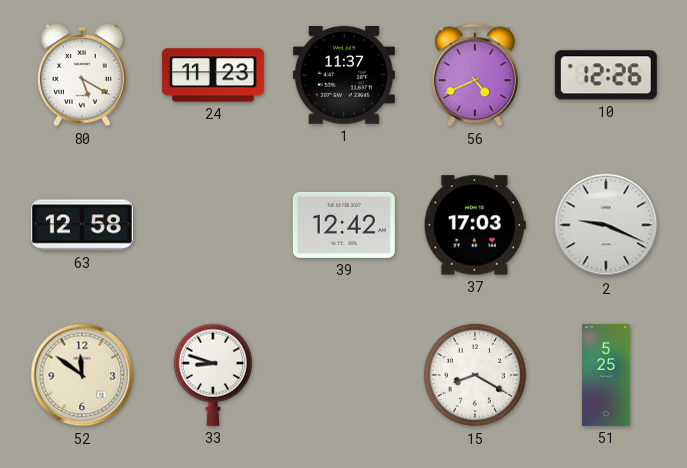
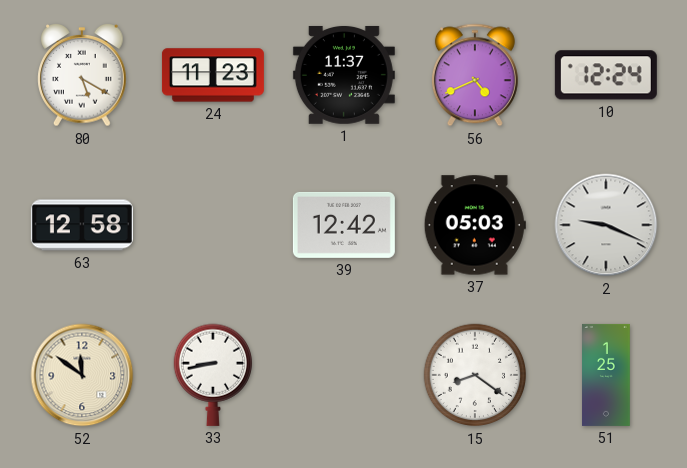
10: 12:26 -> 12:24 (606, 75)
37: 17:03 -> 05:03 (475, 225)
33: 8:48 -> 8:43 (212, 375)
15: 8:20 -> 8:21 (475, 375)
51: 5:25 -> 1:25 (606, 375)
